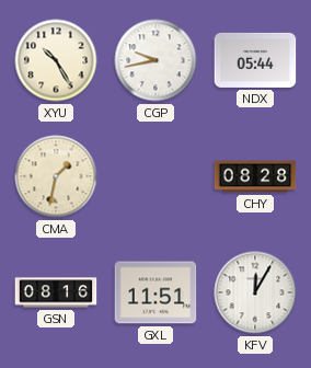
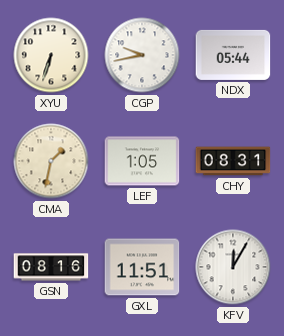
XYU: 10:25 -> 6:33 (51, 55)
LEF: none -> 1:05 (142, 161)
CHY: 08:28 -> 08:31 (233, 161)
